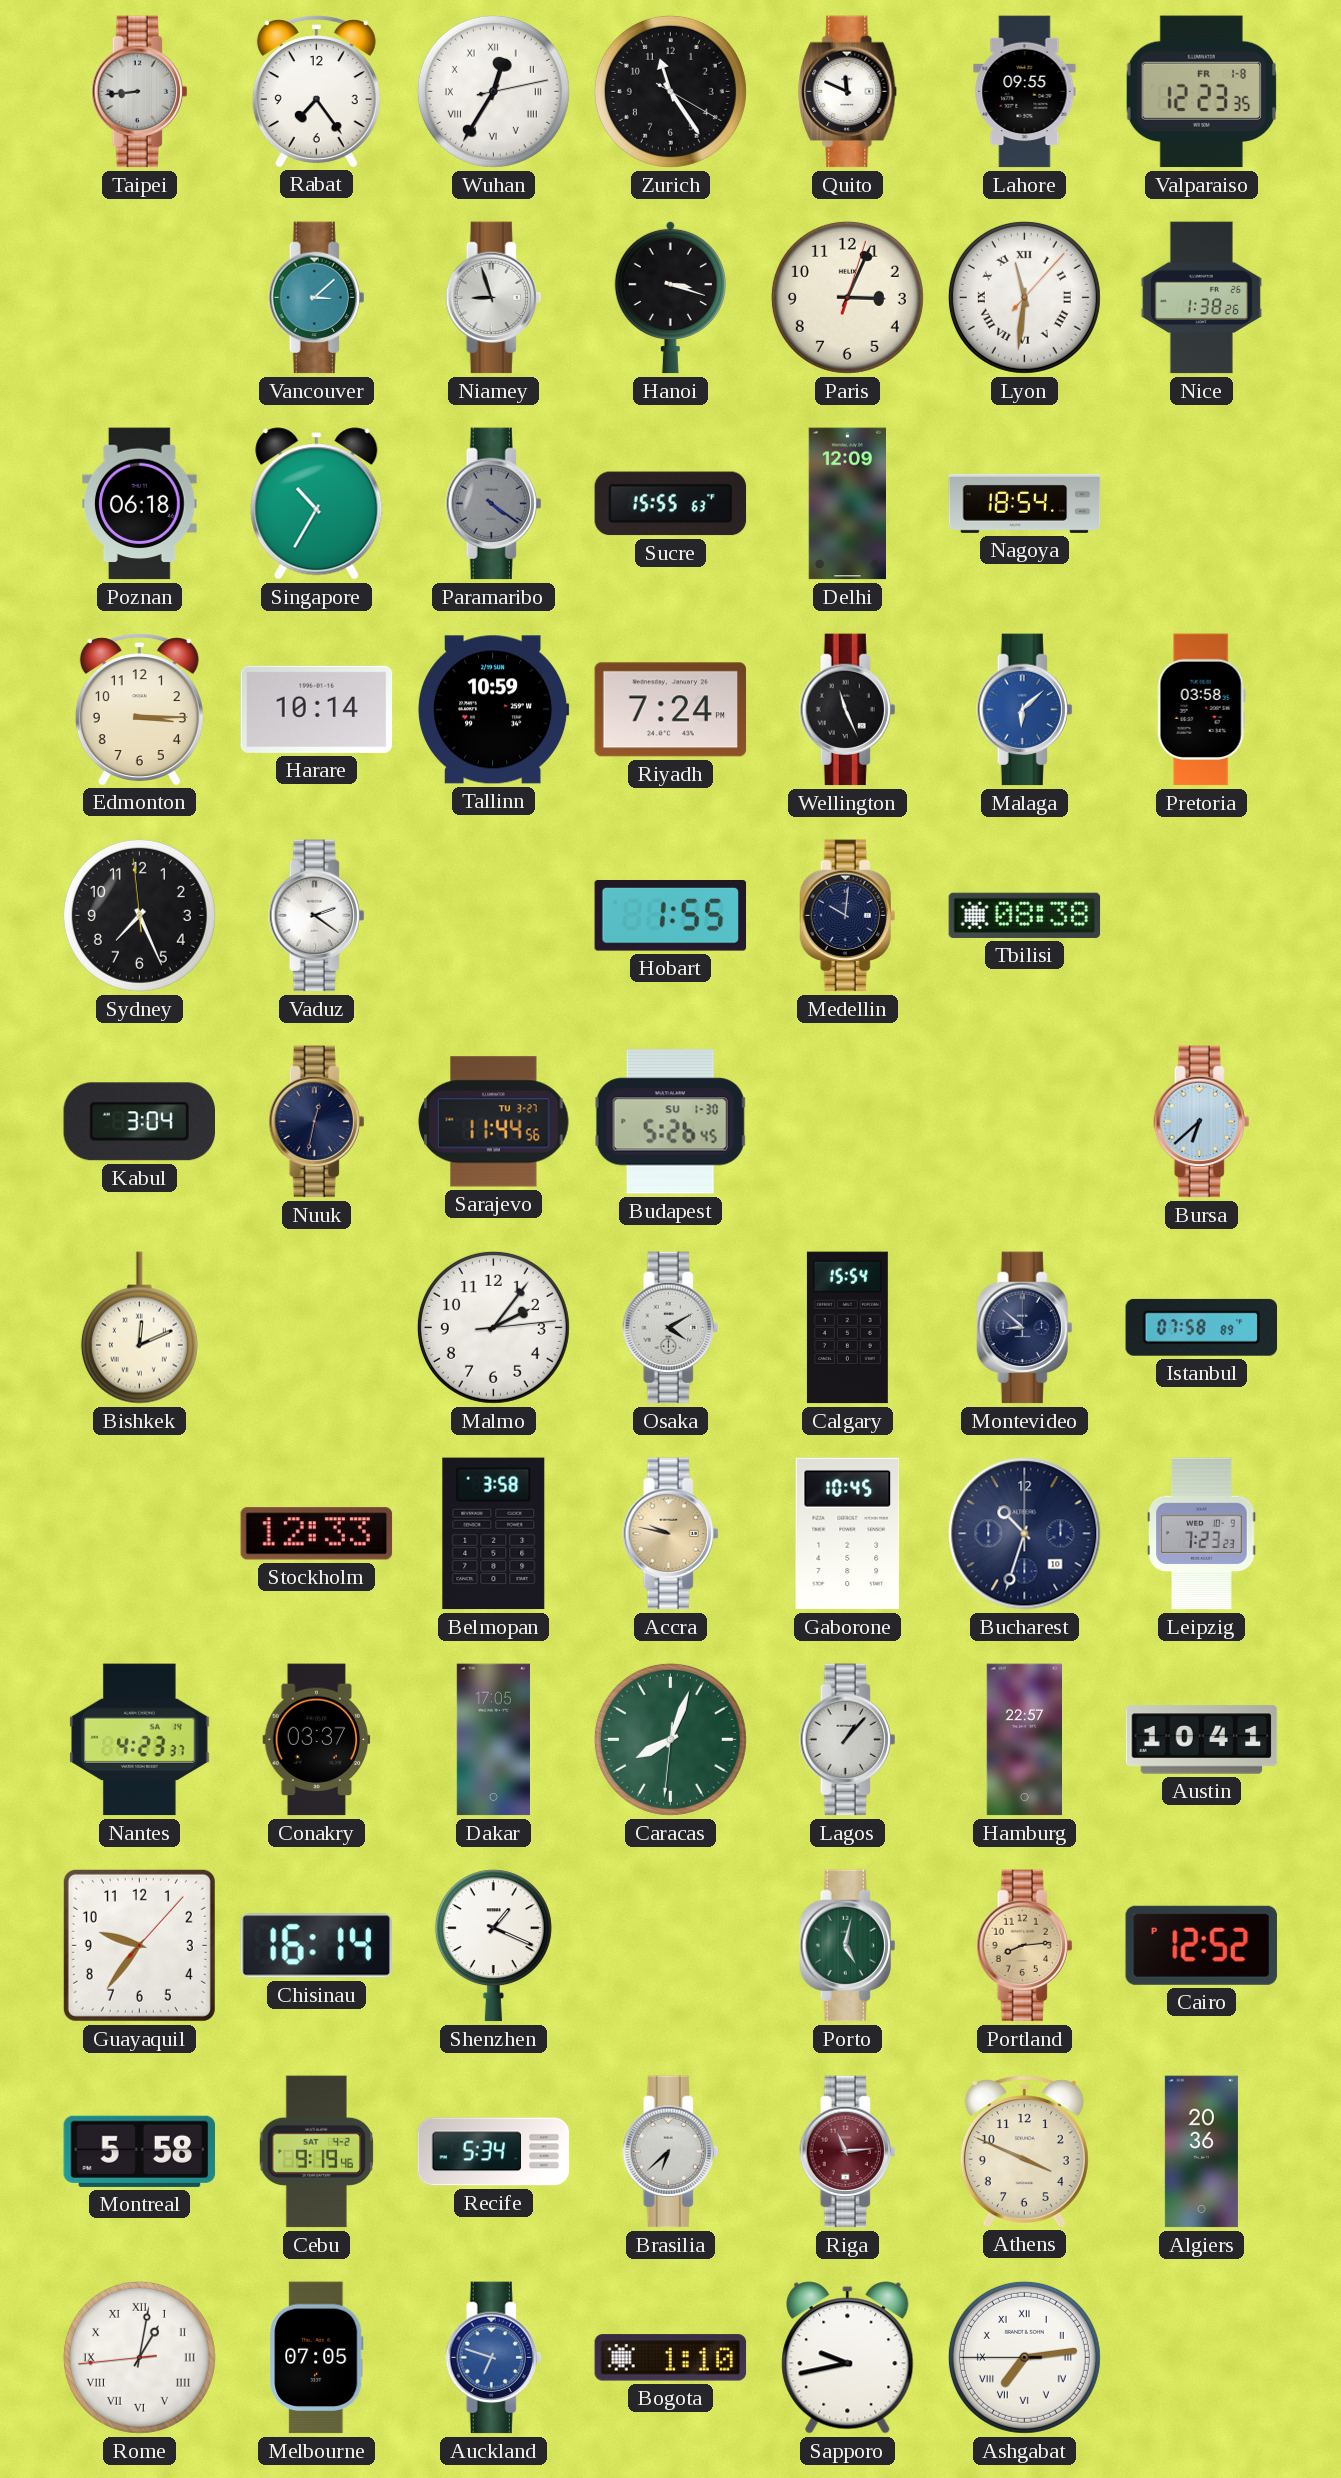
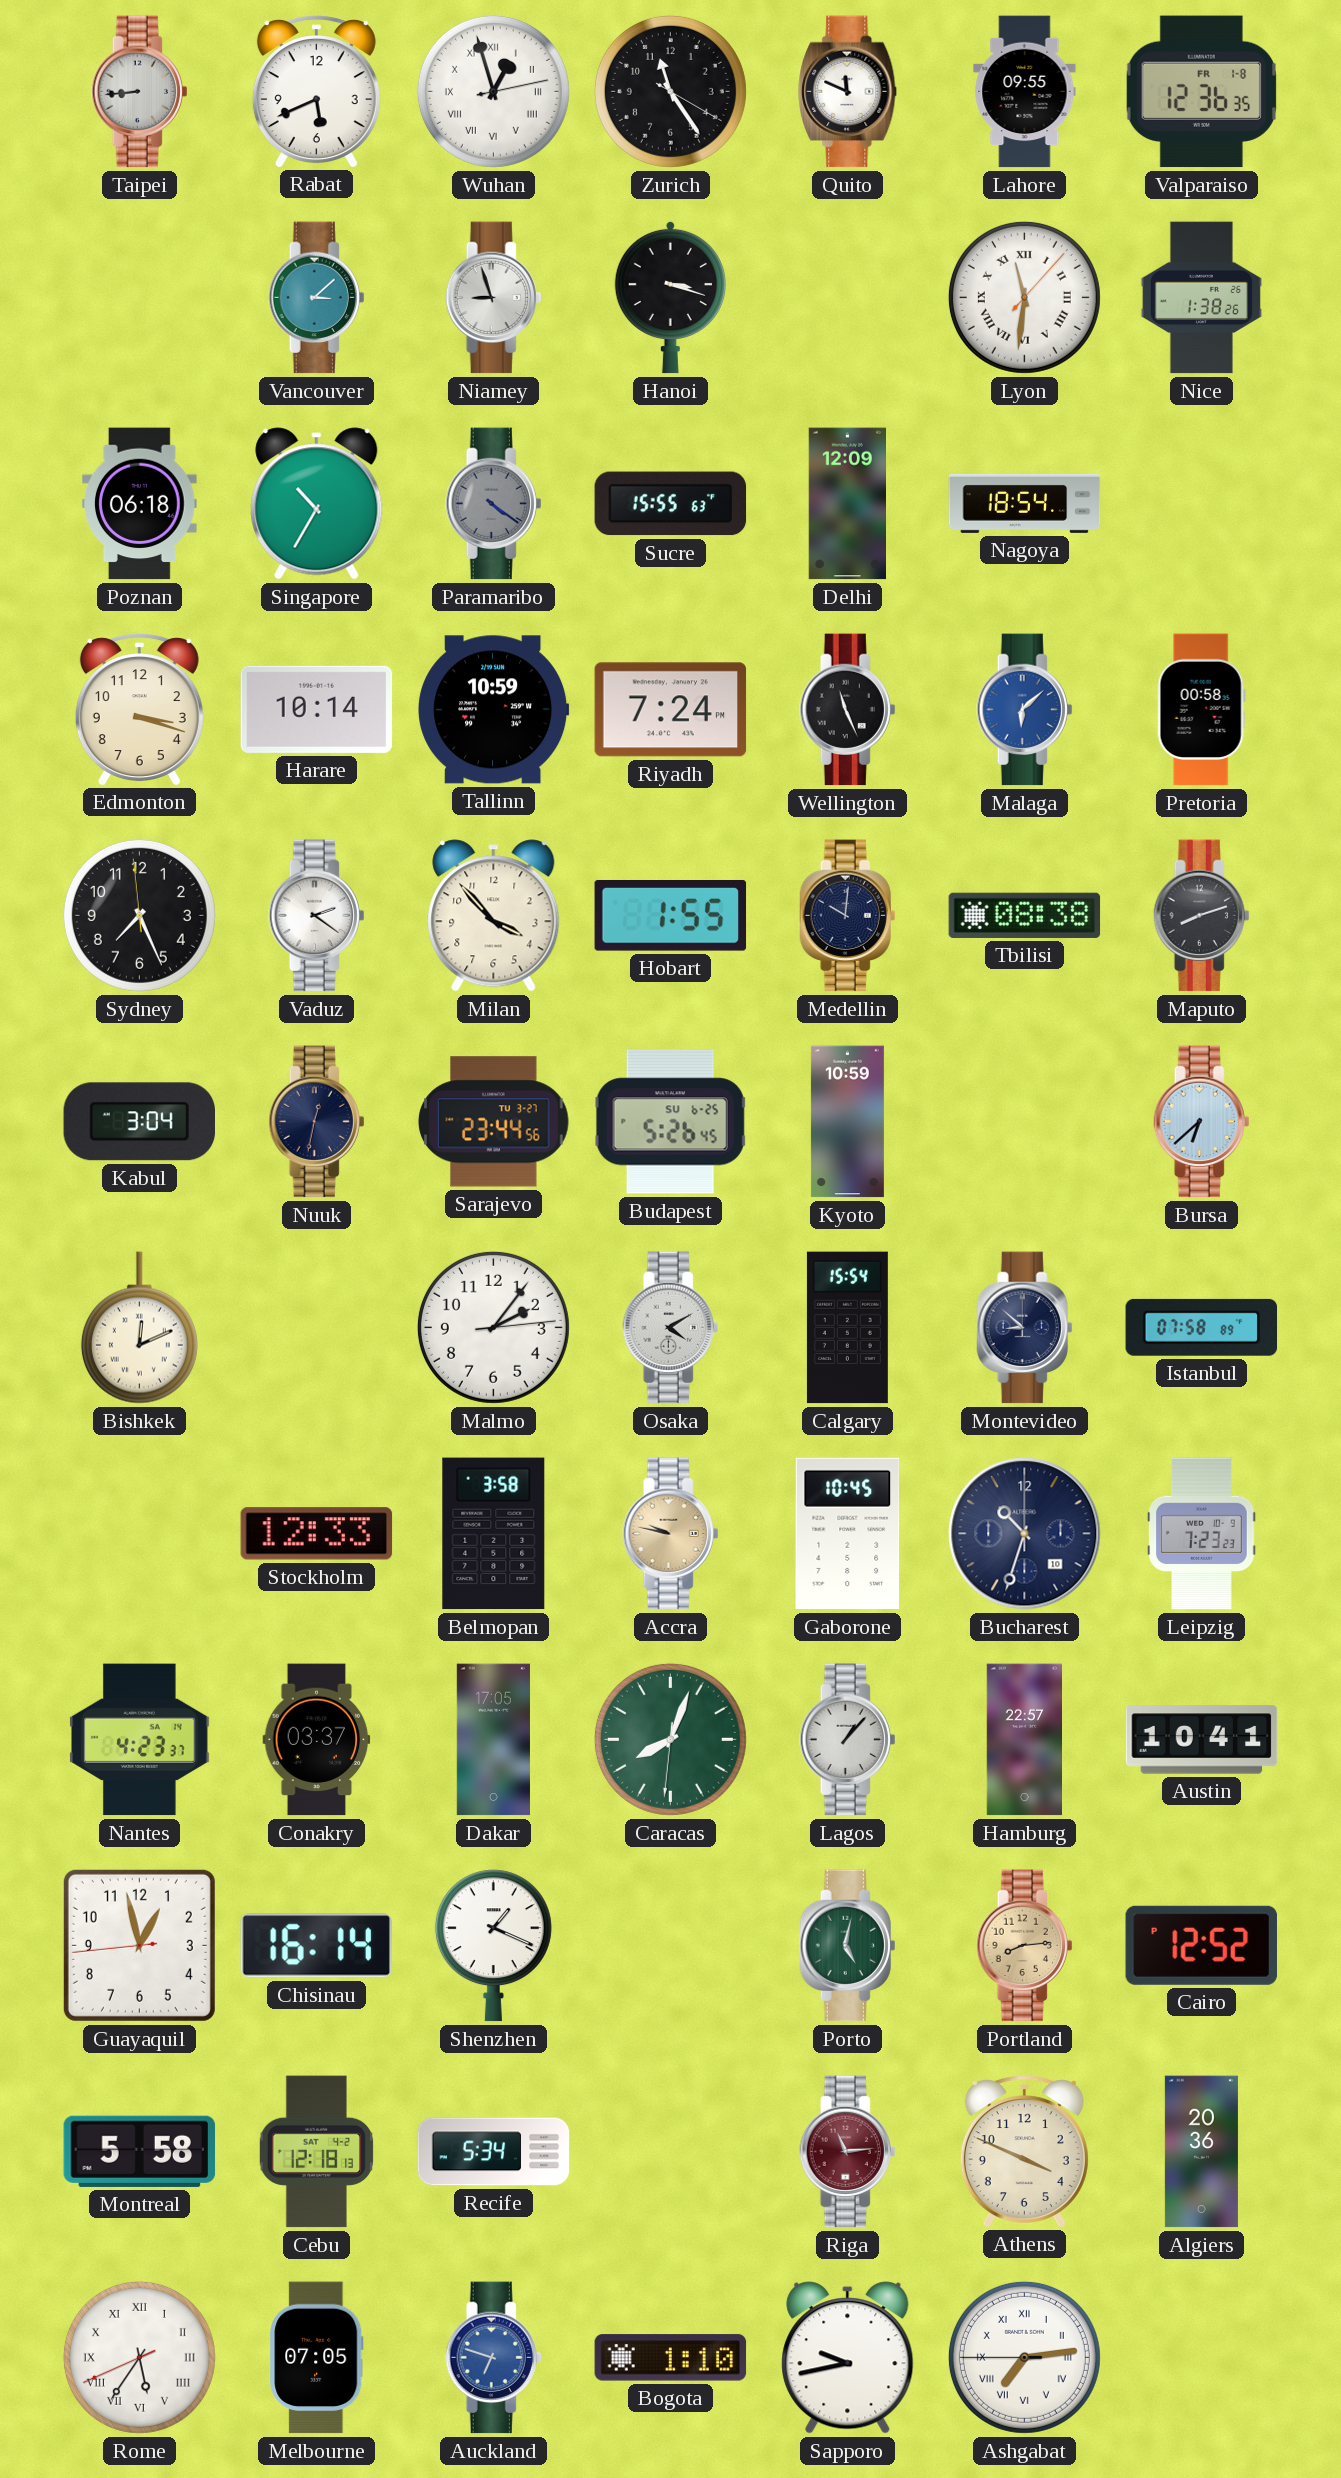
Rabat: 7:24 -> 5:41 (316, 91)
Wuhan: 12:35 -> 12:57 (493, 91)
Valparaiso: 12:23 -> 12:36 (1201, 92)
Paris: 3:04 -> none (847, 297)
Edmonton: 3:15 -> 3:18 (139, 709)
Pretoria: 03:58 -> 00:58 (1201, 710)
Milan: none -> 3:53 (494, 916)
Maputo: none -> 8:12 (1202, 916)
Sarajevo: 11:44 -> 23:44 (494, 1122)
Budapest date: SU 1-30 -> SU 6-25 (671, 1122)
Kyoto: none -> 10:59 (847, 1122)
Guayaquil: 9:36 -> 12:57 (139, 1945)
Cebu: 9:19 -> 12:18 (316, 2152)
Brasilia: 6:38 -> none (671, 2152)
Rome: 1:01 -> 5:35 (139, 2357)
